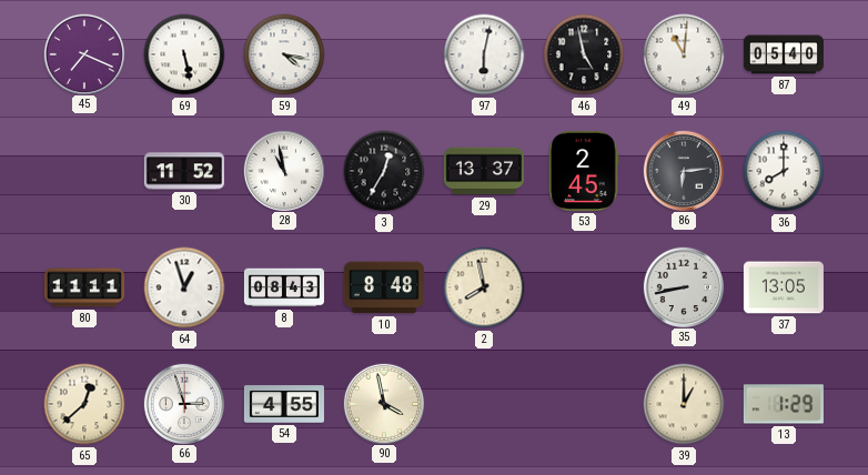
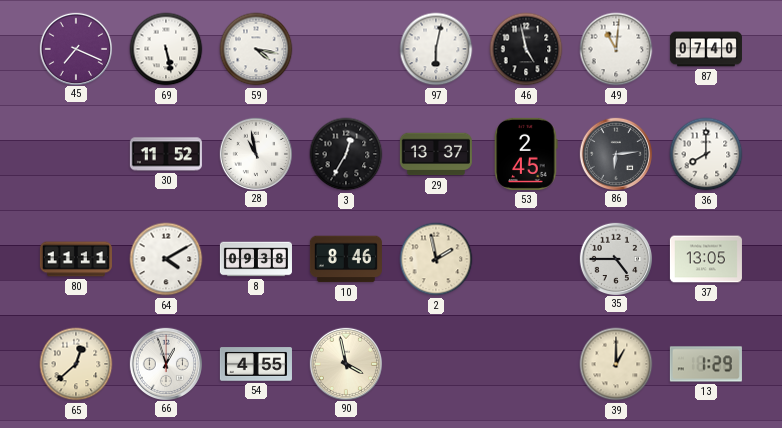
87: 05:40 -> 07:40 (706, 49)
64: 12:57 -> 4:10 (166, 259)
8: 08:43 -> 09:38 (256, 259)
10: 8:48 -> 8:46 (346, 259)
2: 7:58 -> 1:58 (436, 259)
35: 8:43 -> 4:45 (615, 258)
66: 2:57 -> 12:57 (165, 363)
